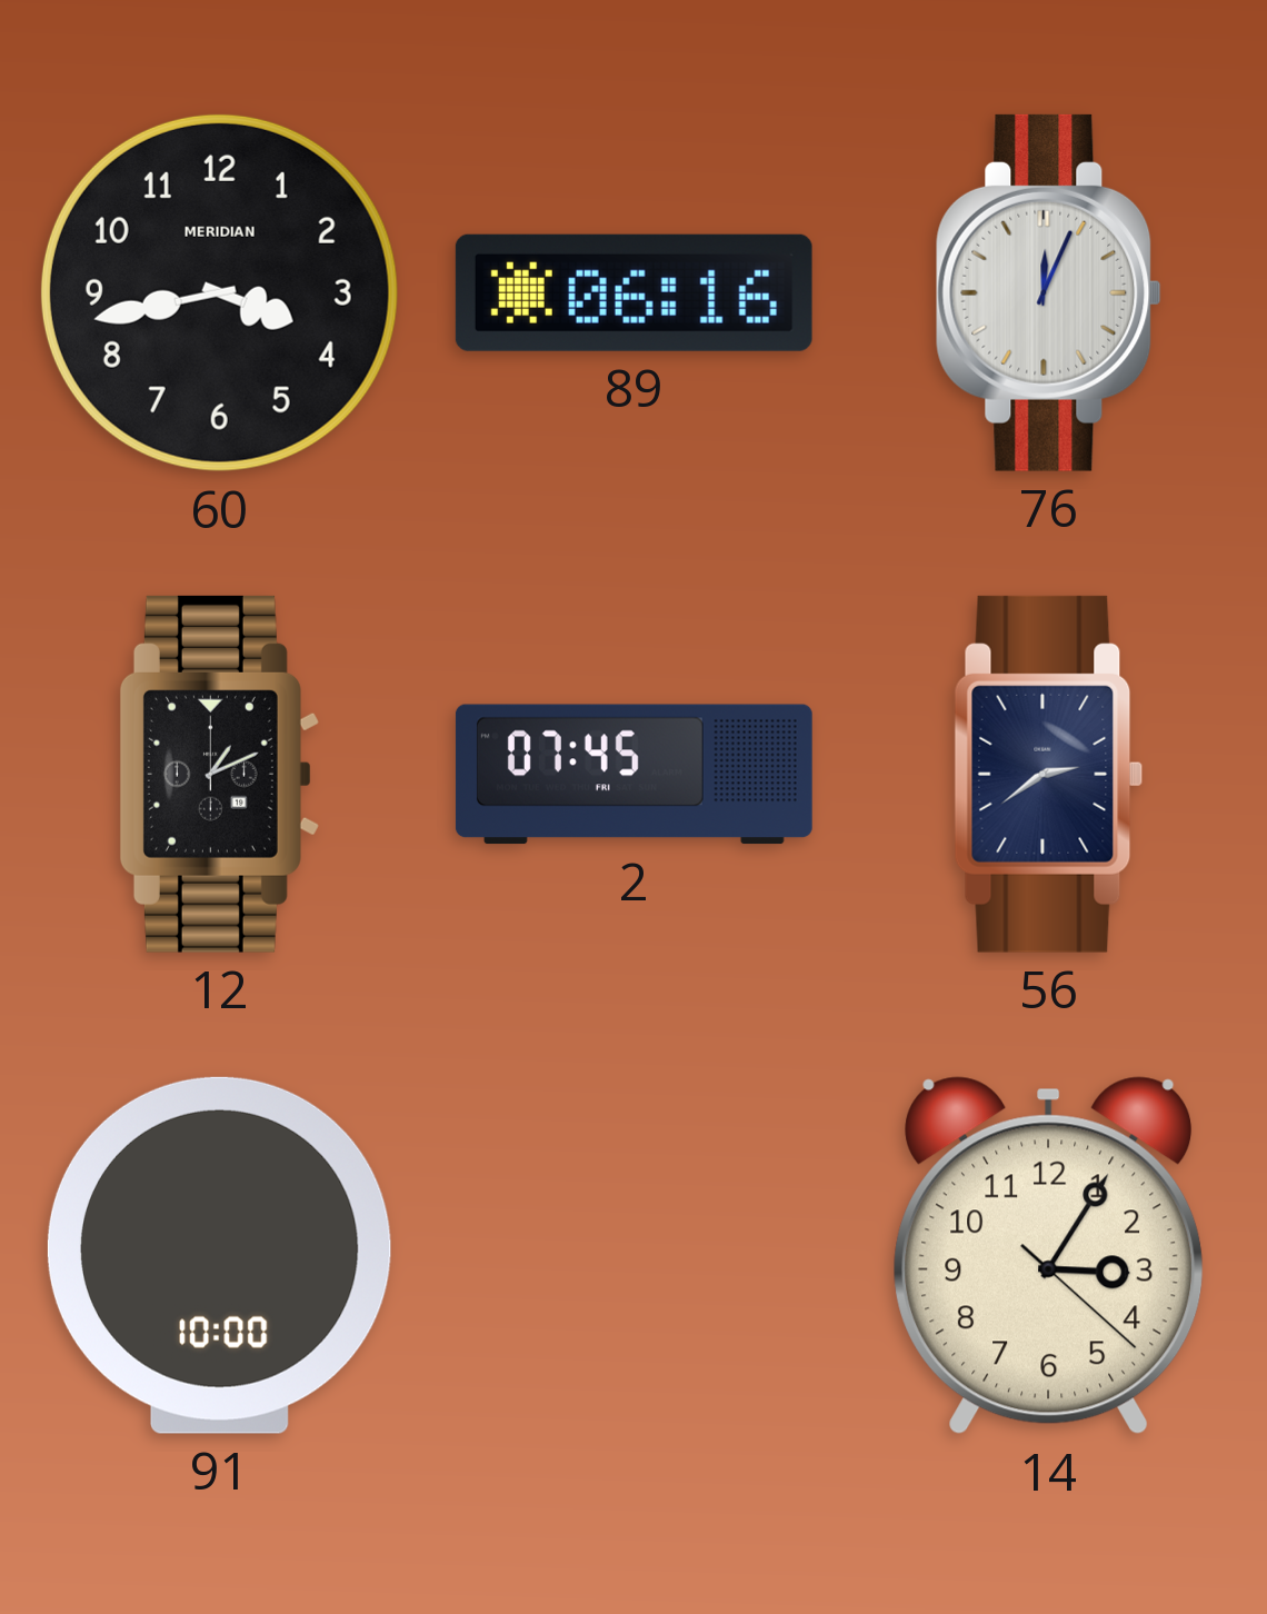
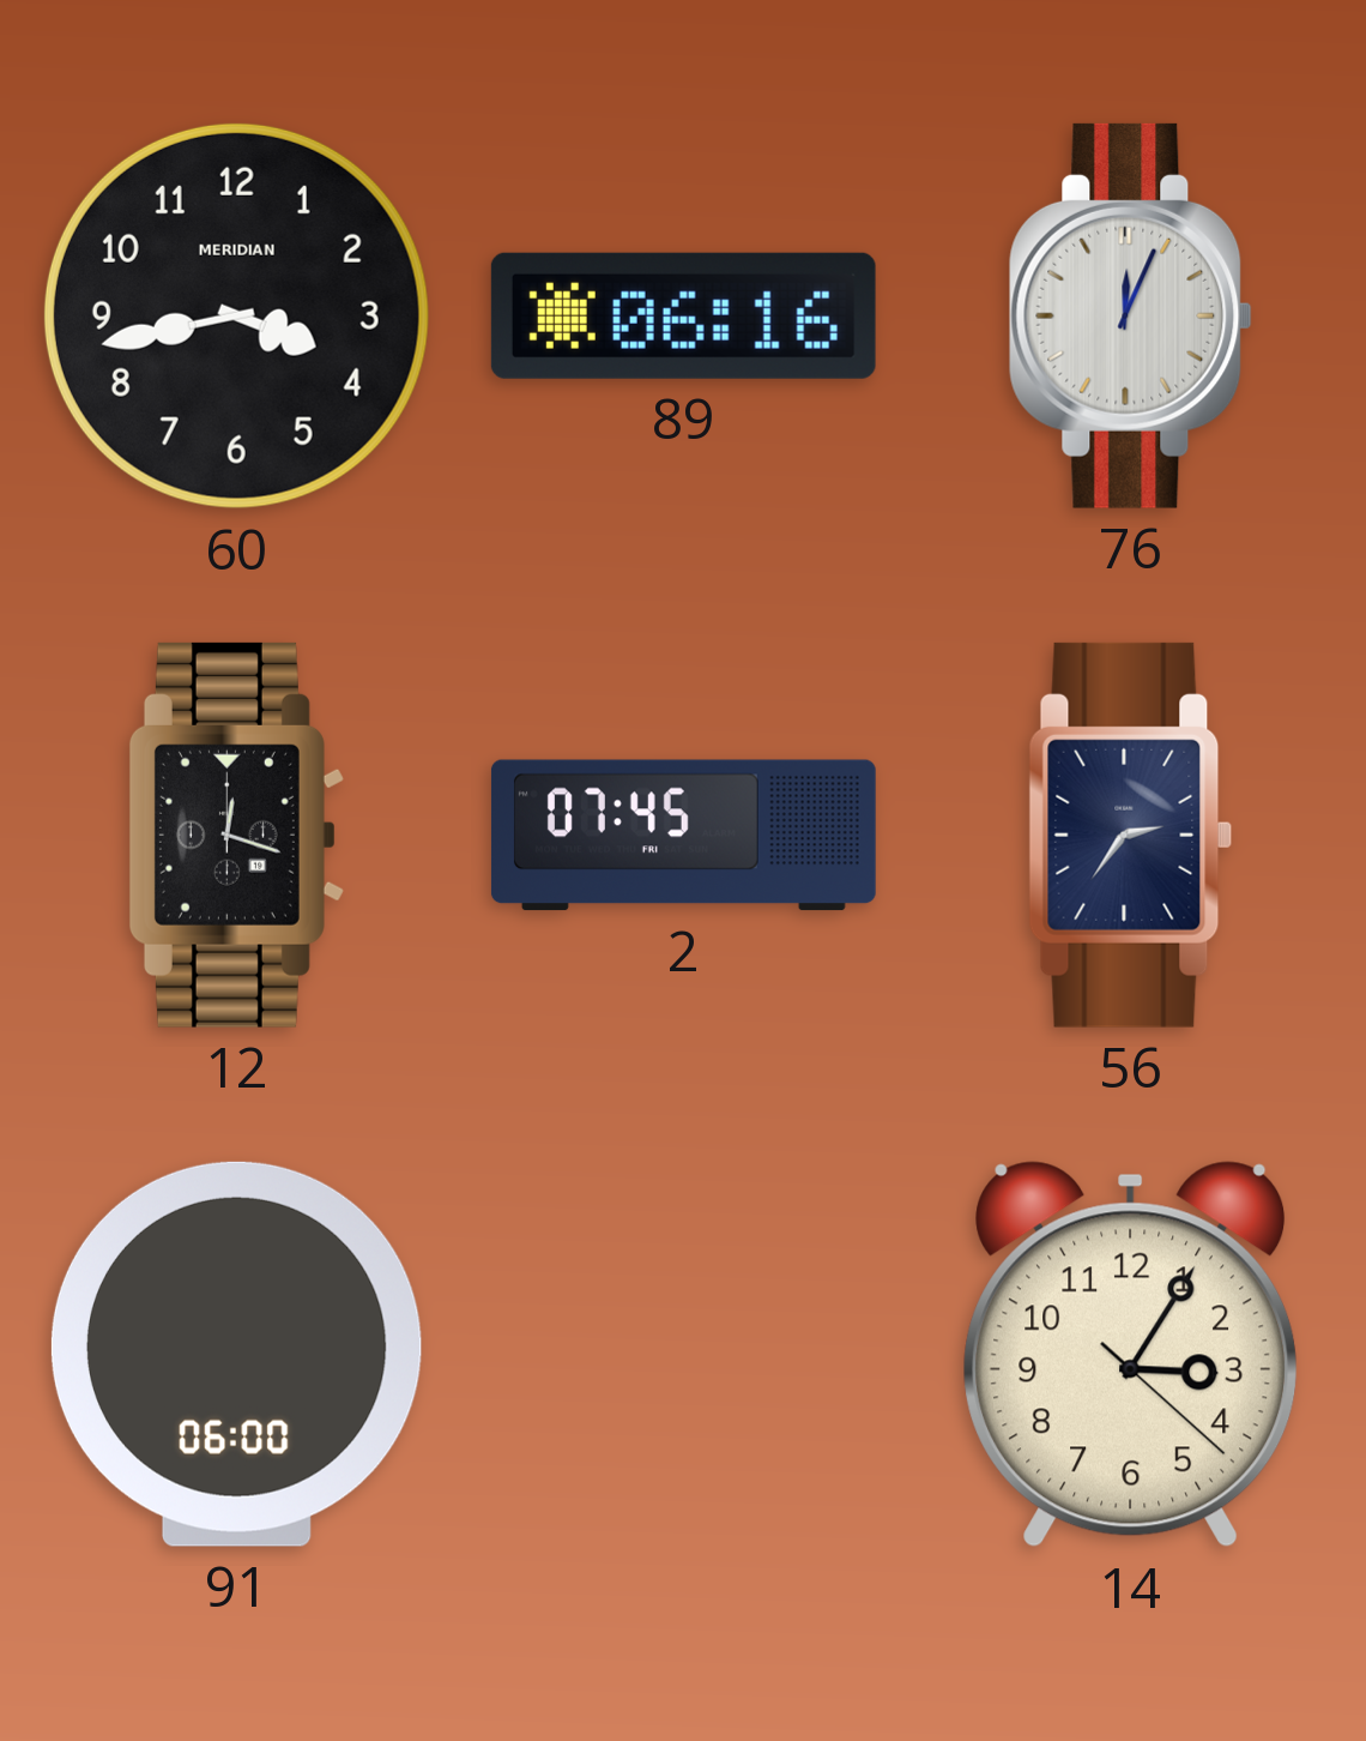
12: 1:11 -> 12:18 (236, 835)
56: 2:39 -> 2:36 (1131, 835)
91: 10:00 -> 06:00 (236, 1354)
